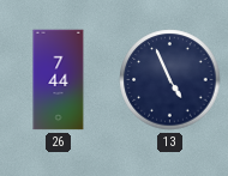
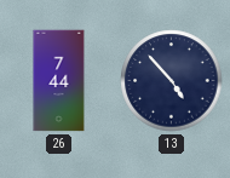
13: 4:56 -> 4:53 (172, 81)
